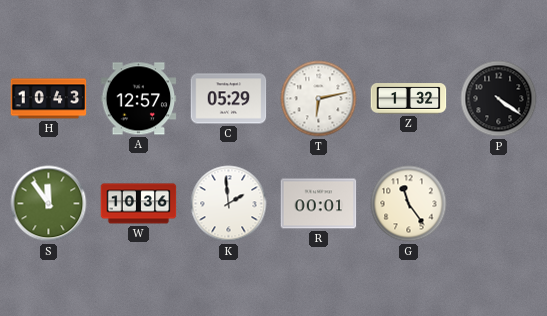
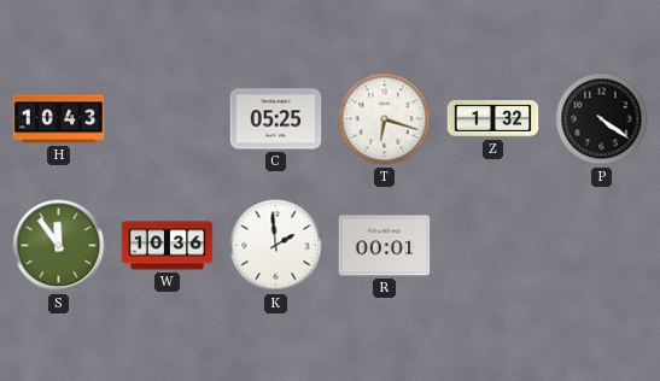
A: 12:57 -> none (139, 99)
C: 05:29 -> 05:25 (276, 119)
T: 6:13 -> 6:18 (385, 119)
G: 11:24 -> none (409, 204)
